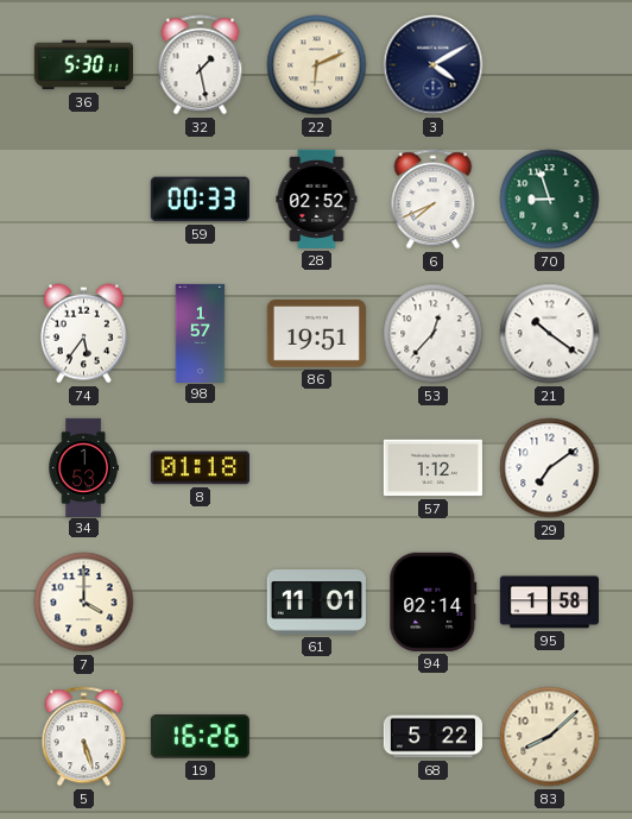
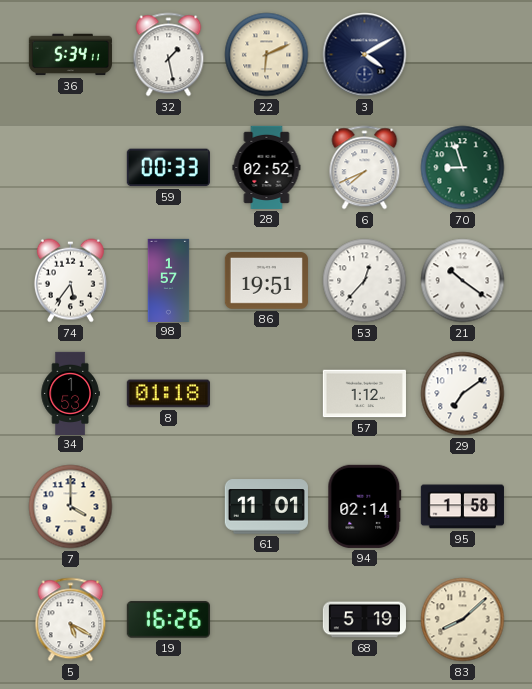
36: 5:30 -> 5:34 (70, 55)
5: 5:27 -> 5:20 (71, 620)
68: 5:22 -> 5:19 (364, 620)
